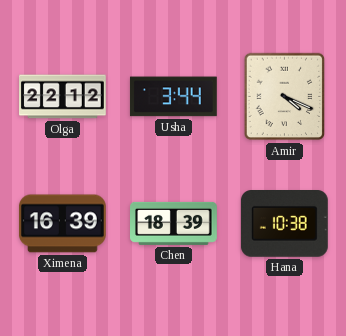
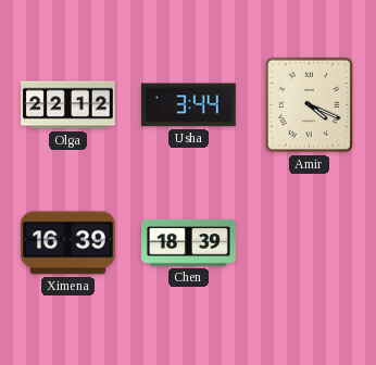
Hana: 10:38 -> none (284, 224)
